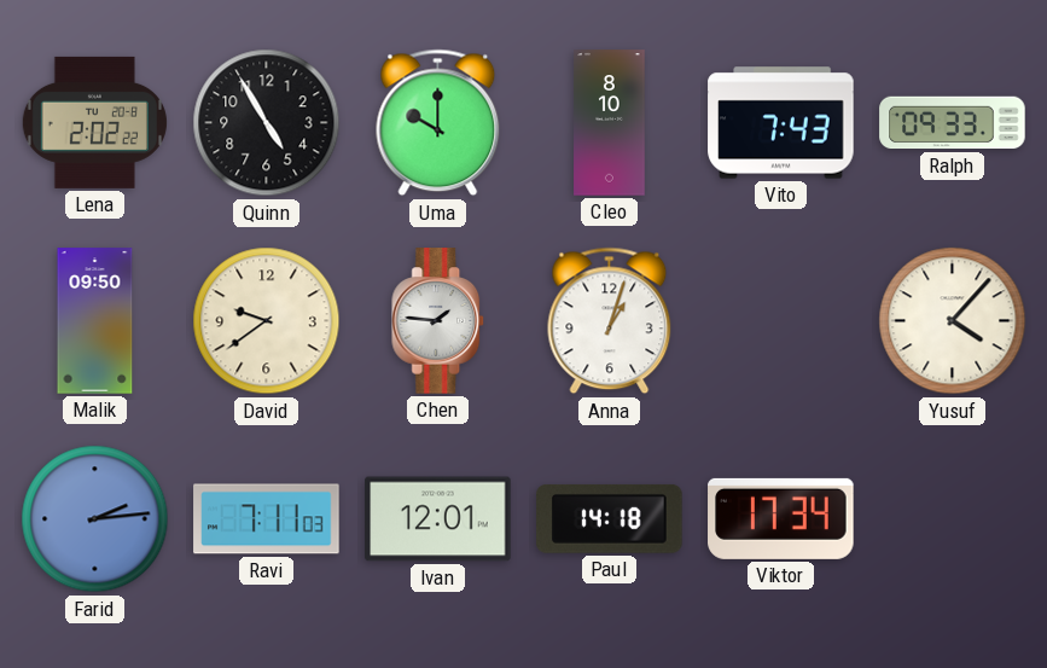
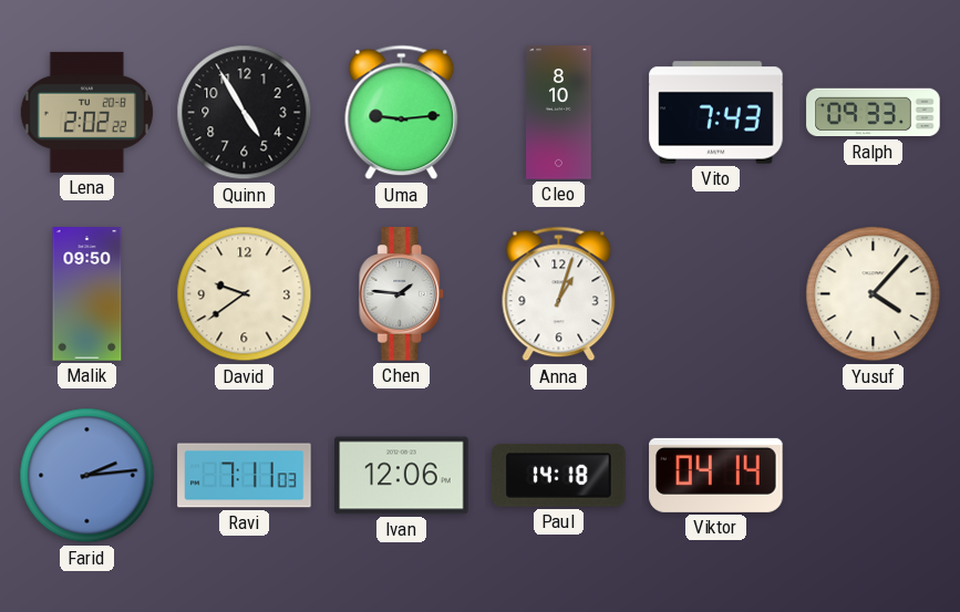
Uma: 10:00 -> 9:14 (402, 113)
Ivan: 12:01 -> 12:06 (402, 476)
Viktor: 17:34 -> 04:14 (716, 475)
